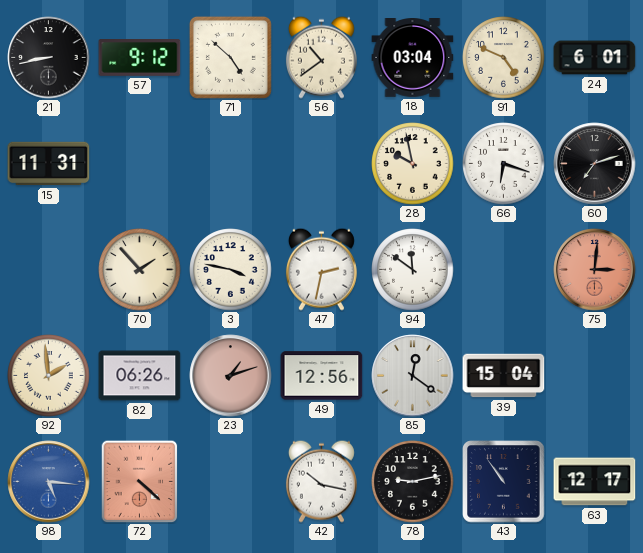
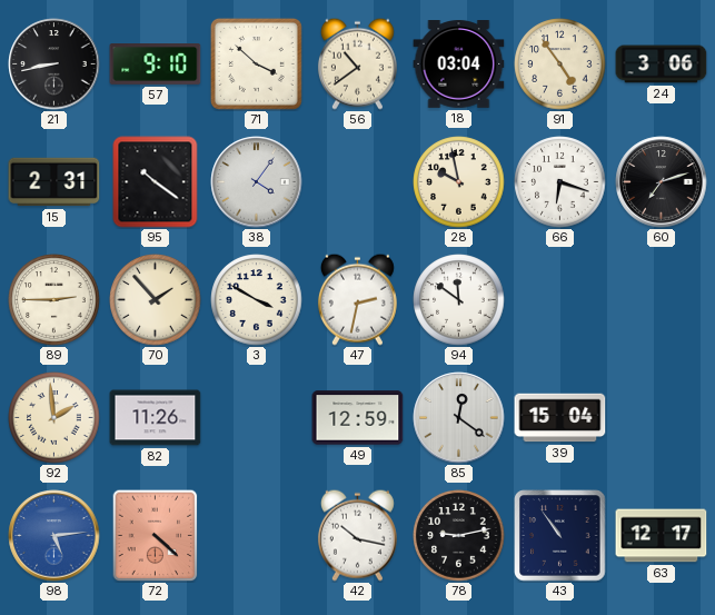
57: 9:12 -> 9:10 (156, 65)
71: 4:52 -> 3:52 (256, 63)
91: 4:49 -> 4:54 (560, 65)
24: 6:01 -> 3:06 (662, 65)
15: 11:31 -> 2:31 (54, 182)
95: none -> 10:21 (156, 182)
38: none -> 4:06 (257, 182)
89: none -> 2:45 (54, 300)
3: 3:47 -> 3:50 (257, 300)
75: 3:01 -> none (595, 270)
82: 06:26 -> 11:26 (156, 418)
23: 1:12 -> none (231, 376)
49: 12:56 -> 12:59 (358, 418)
98: 5:16 -> 5:14 (54, 536)
